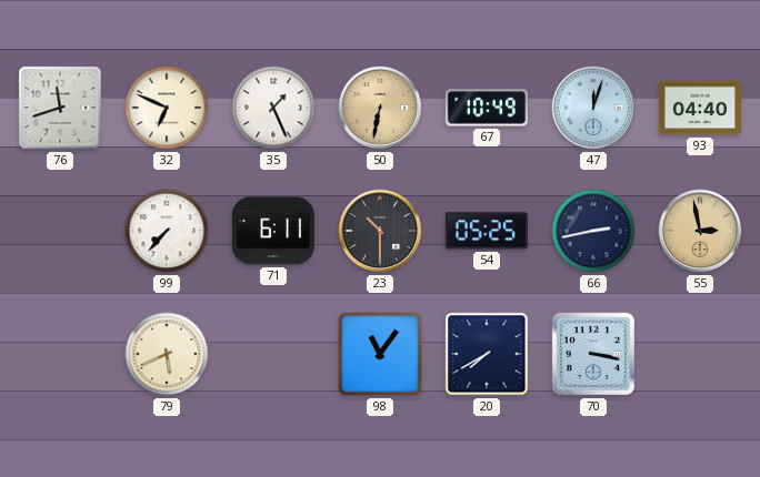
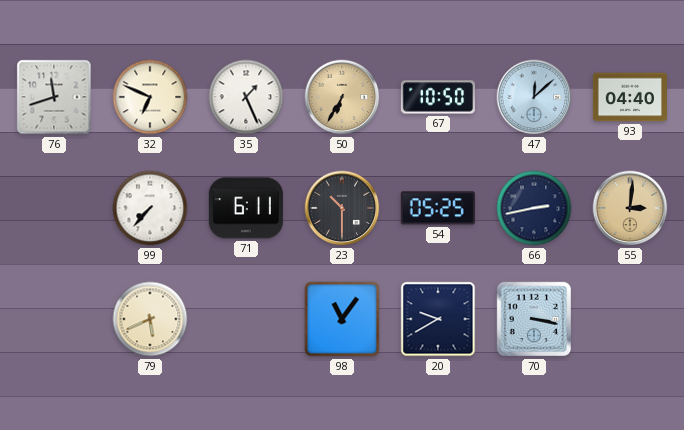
50: 6:32 -> 6:35 (342, 97)
67: 10:49 -> 10:50 (438, 97)
47: 12:03 -> 12:08 (534, 97)
55: 2:58 -> 3:01 (630, 208)
20: 7:40 -> 9:40 (438, 319)
